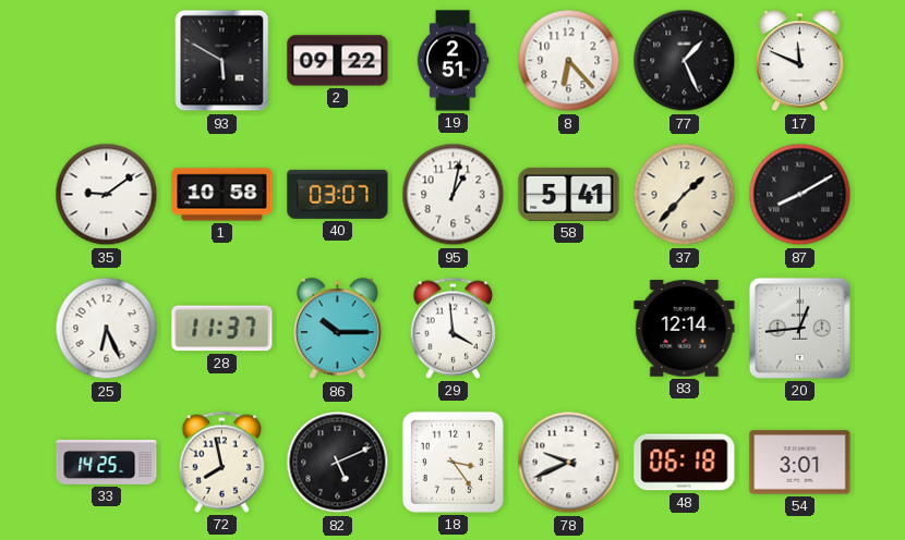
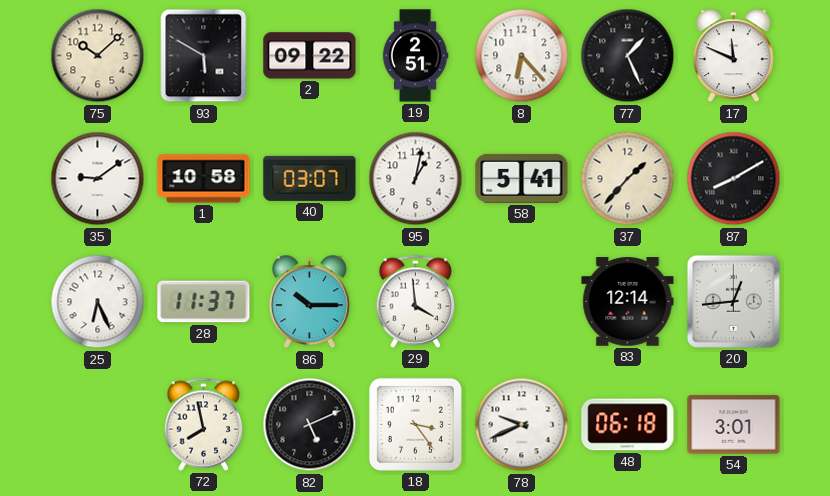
75: none -> 10:08 (98, 56)
33: 14:25 -> none (107, 462)
